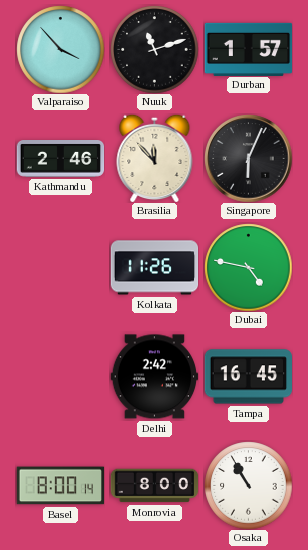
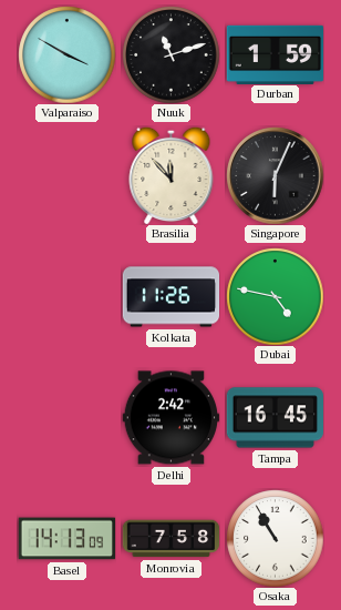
Valparaiso: 3:53 -> 3:50 (66, 54)
Durban: 1:57 -> 1:59 (275, 54)
Kathmandu: 2:46 -> none (60, 159)
Basel: 8:00 -> 14:13 (66, 539)
Monrovia: 8:00 -> 7:58 (170, 539)
